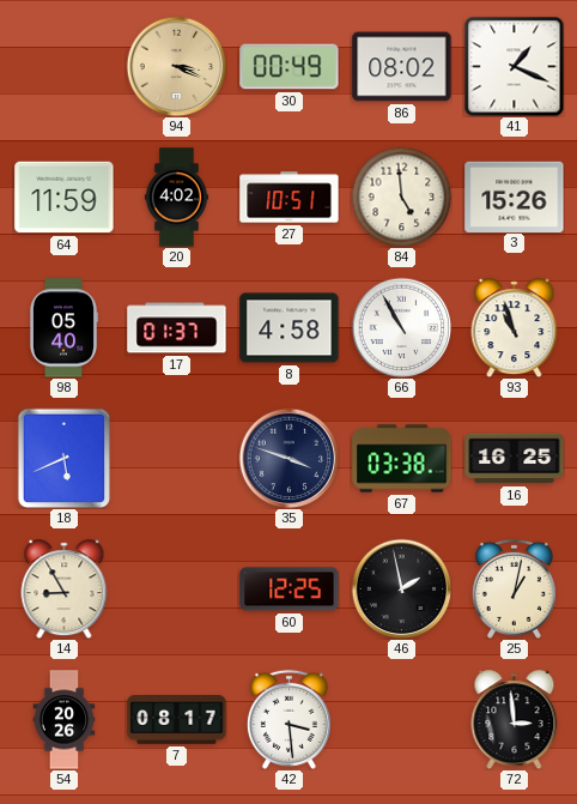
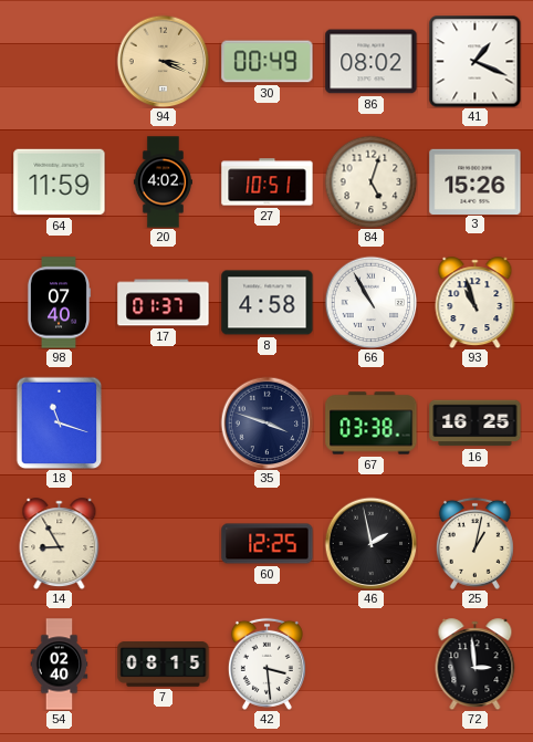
84: 4:59 -> 5:03 (370, 181)
98: 05:40 -> 07:40 (59, 303)
18: 5:41 -> 11:18 (60, 422)
54: 20:26 -> 02:40 (60, 665)
7: 08:17 -> 08:15 (164, 665)
